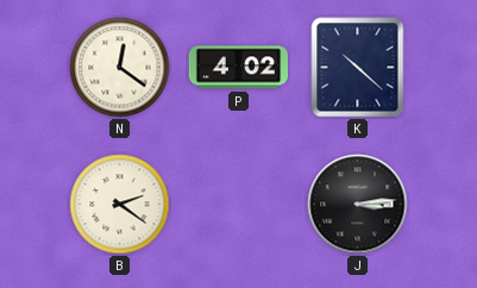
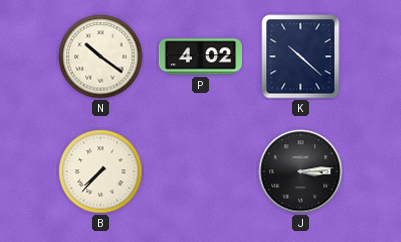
N: 12:21 -> 10:21 (101, 57)
B: 2:21 -> 7:37 (101, 172)
